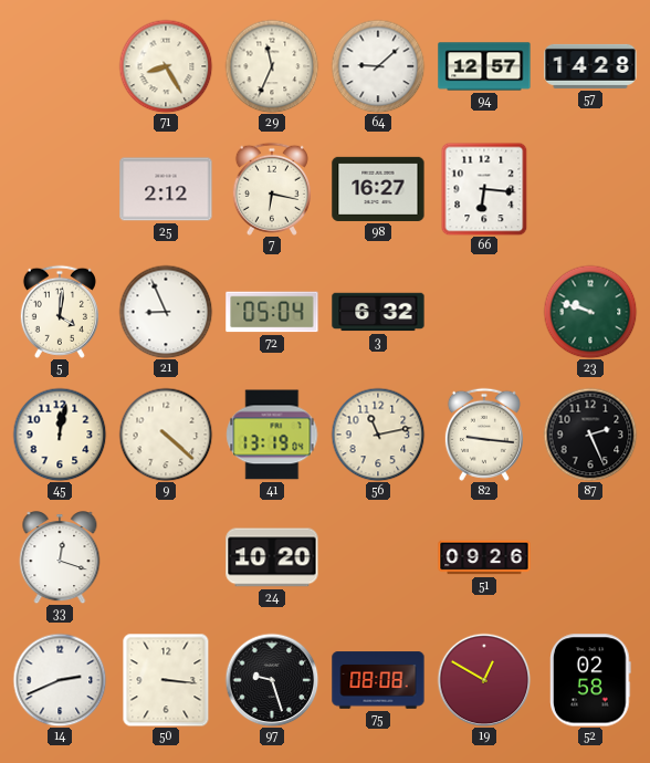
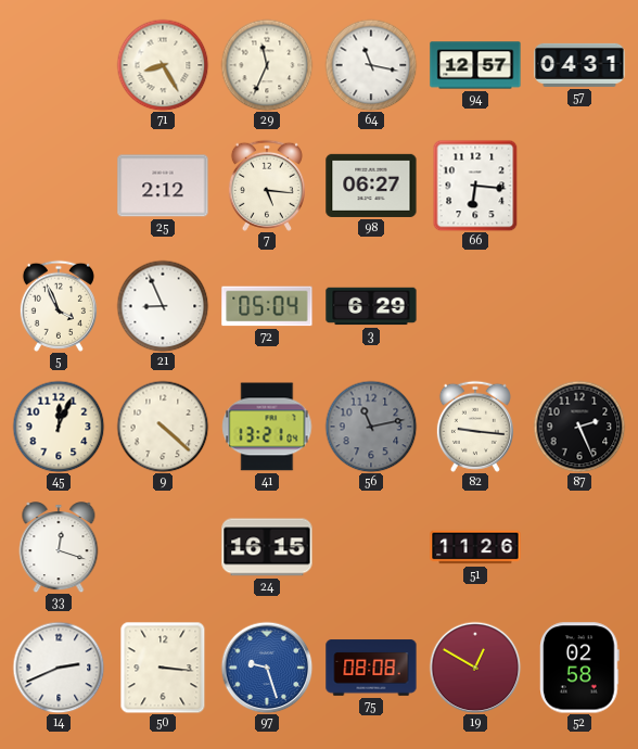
64: 9:08 -> 11:17 (371, 65)
57: 14:28 -> 04:31 (579, 65)
7: 6:17 -> 5:16 (267, 186)
98: 16:27 -> 06:27 (371, 186)
5: 4:01 -> 3:56 (59, 306)
3: 6:32 -> 6:29 (371, 306)
23: 9:48 -> none (590, 312)
45: 12:02 -> 12:04 (59, 427)
41: 13:19 -> 13:21 (267, 427)
56 dial: cream -> grey (371, 427)
24: 10:20 -> 16:15 (267, 547)
51: 09:26 -> 11:26 (475, 547)
97 dial: black -> blue (267, 668)
